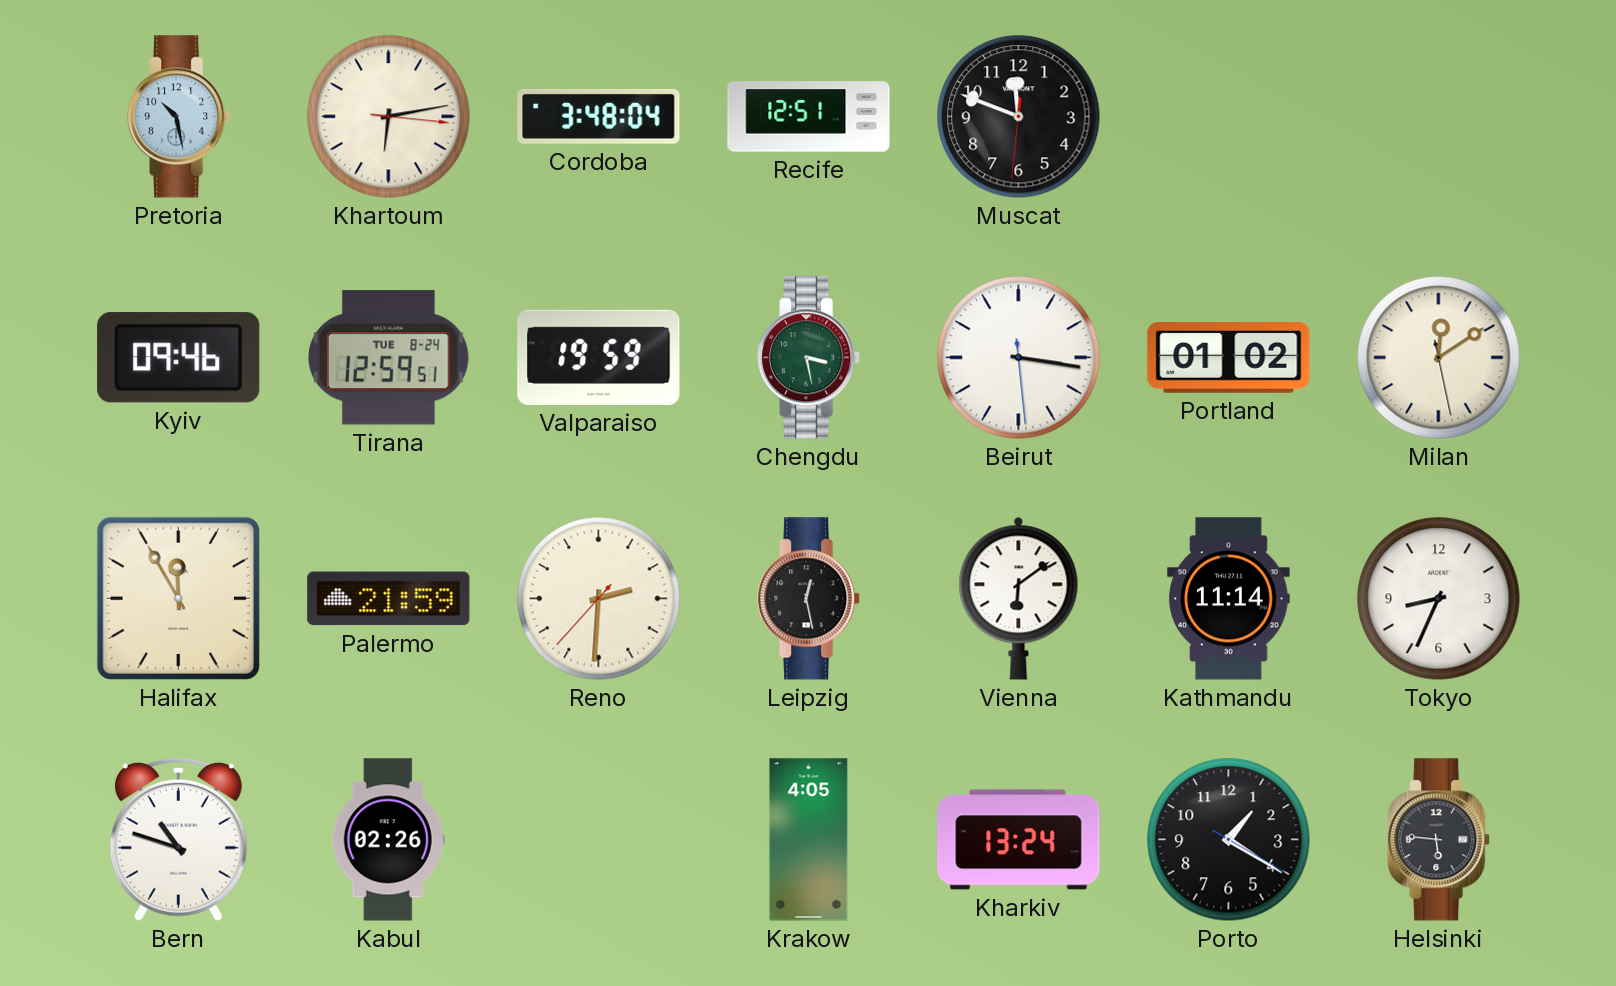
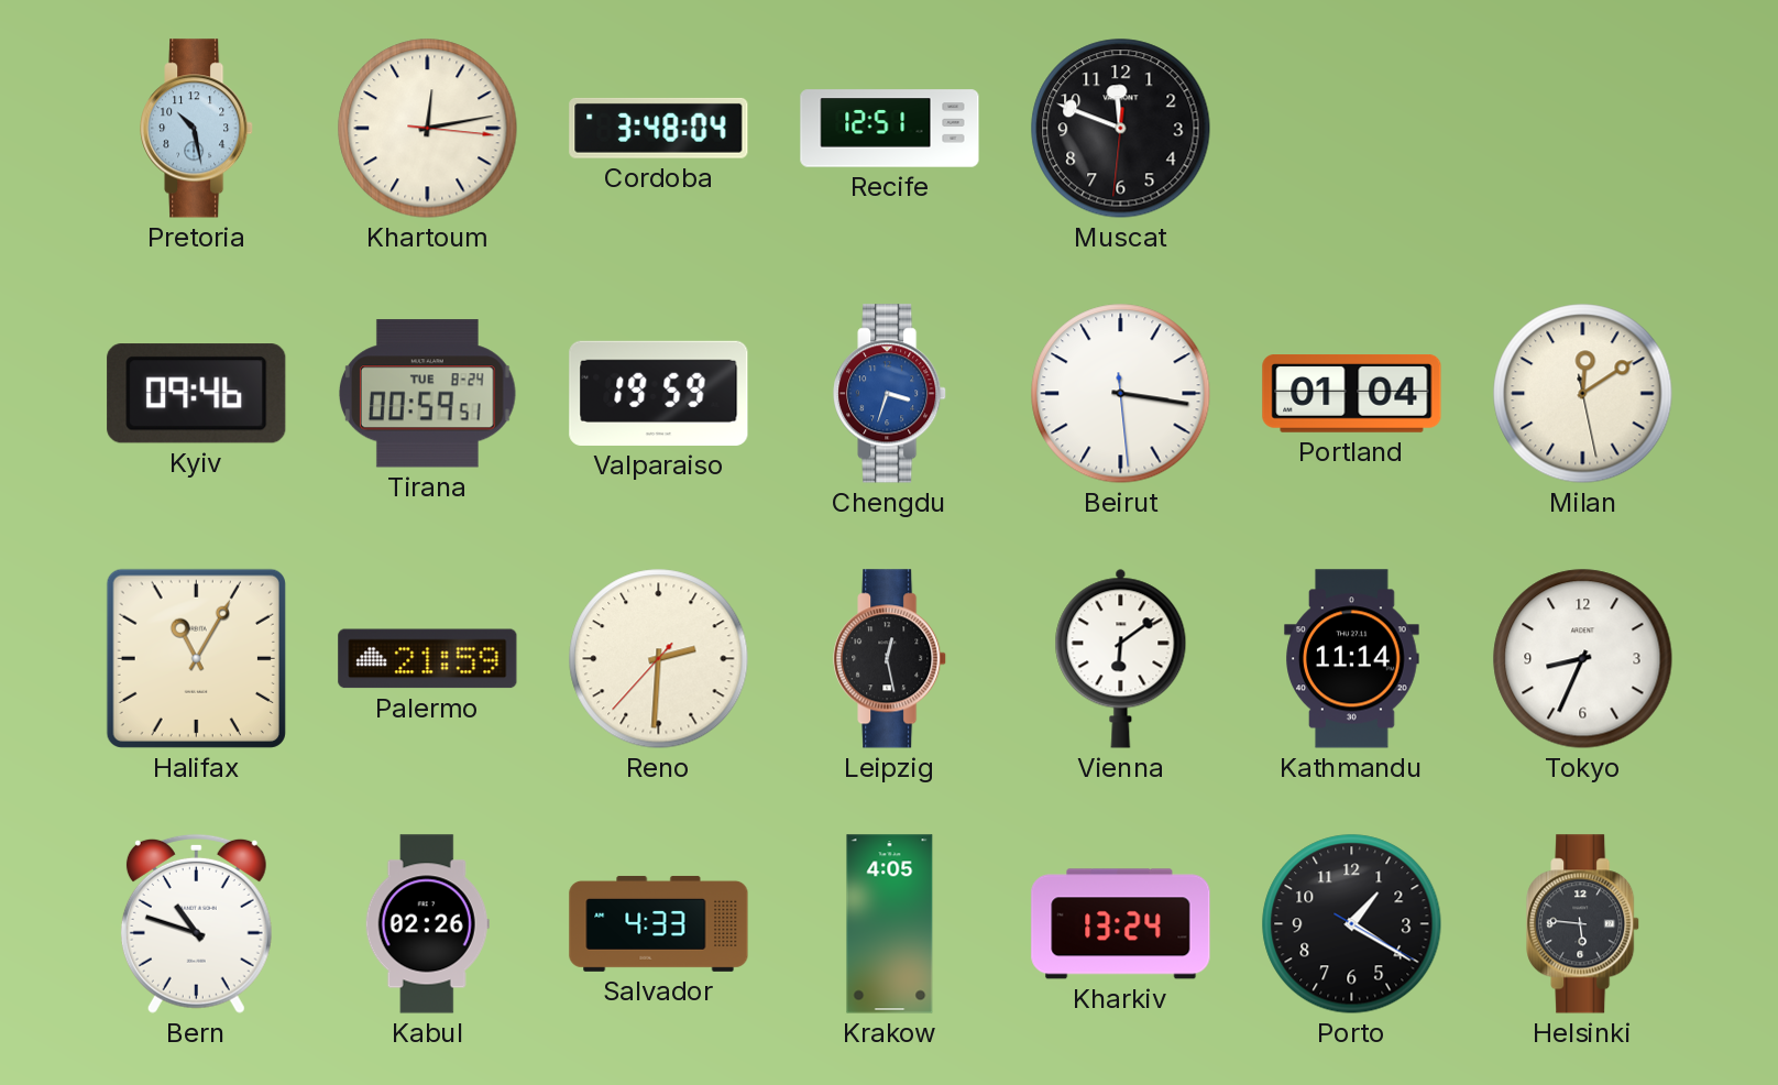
Khartoum: 6:13 -> 12:13 (428, 129)
Tirana: 12:59 -> 00:59 (428, 394)
Chengdu: 3:28 -> 3:33 (890, 394)
Chengdu dial: green -> blue (890, 394)
Portland: 01:02 -> 01:04 (1352, 394)
Halifax: 11:55 -> 11:05 (196, 658)
Salvador: none -> 4:33 (659, 924)
